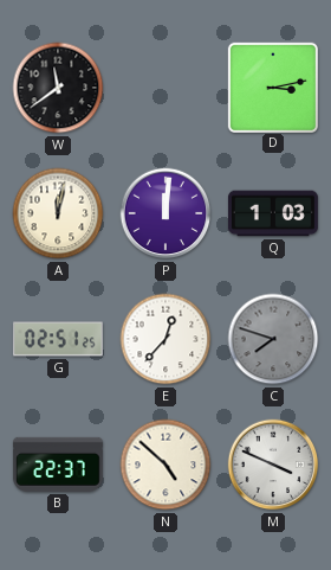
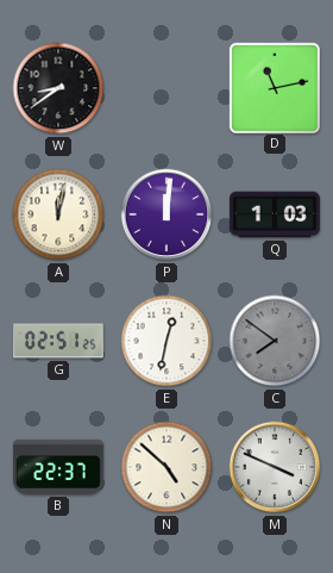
W: 11:39 -> 8:39 (58, 88)
D: 3:13 -> 11:13 (274, 87)
E: 12:37 -> 12:32 (166, 341)
C: 7:48 -> 7:51 (275, 341)
